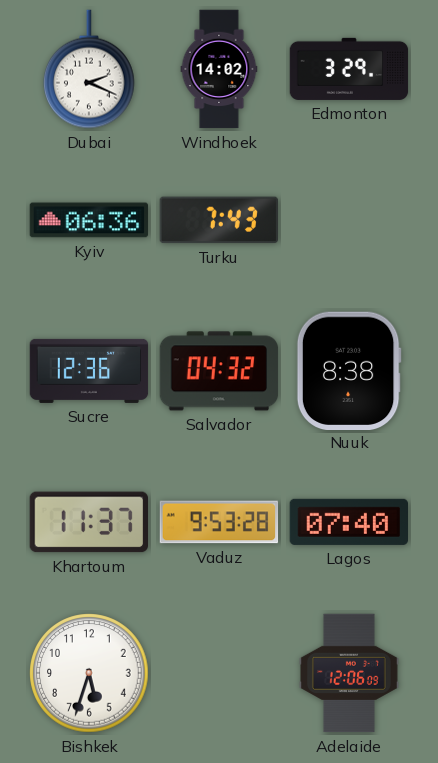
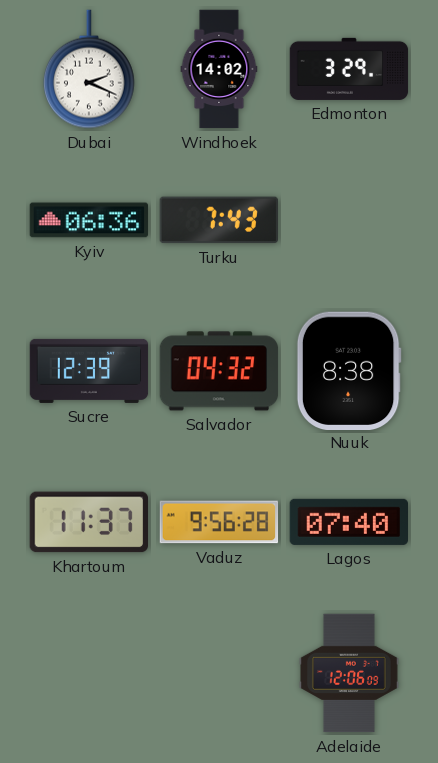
Sucre: 12:36 -> 12:39 (89, 371)
Vaduz: 9:53 -> 9:56 (219, 522)
Bishkek: 5:33 -> none (89, 673)
